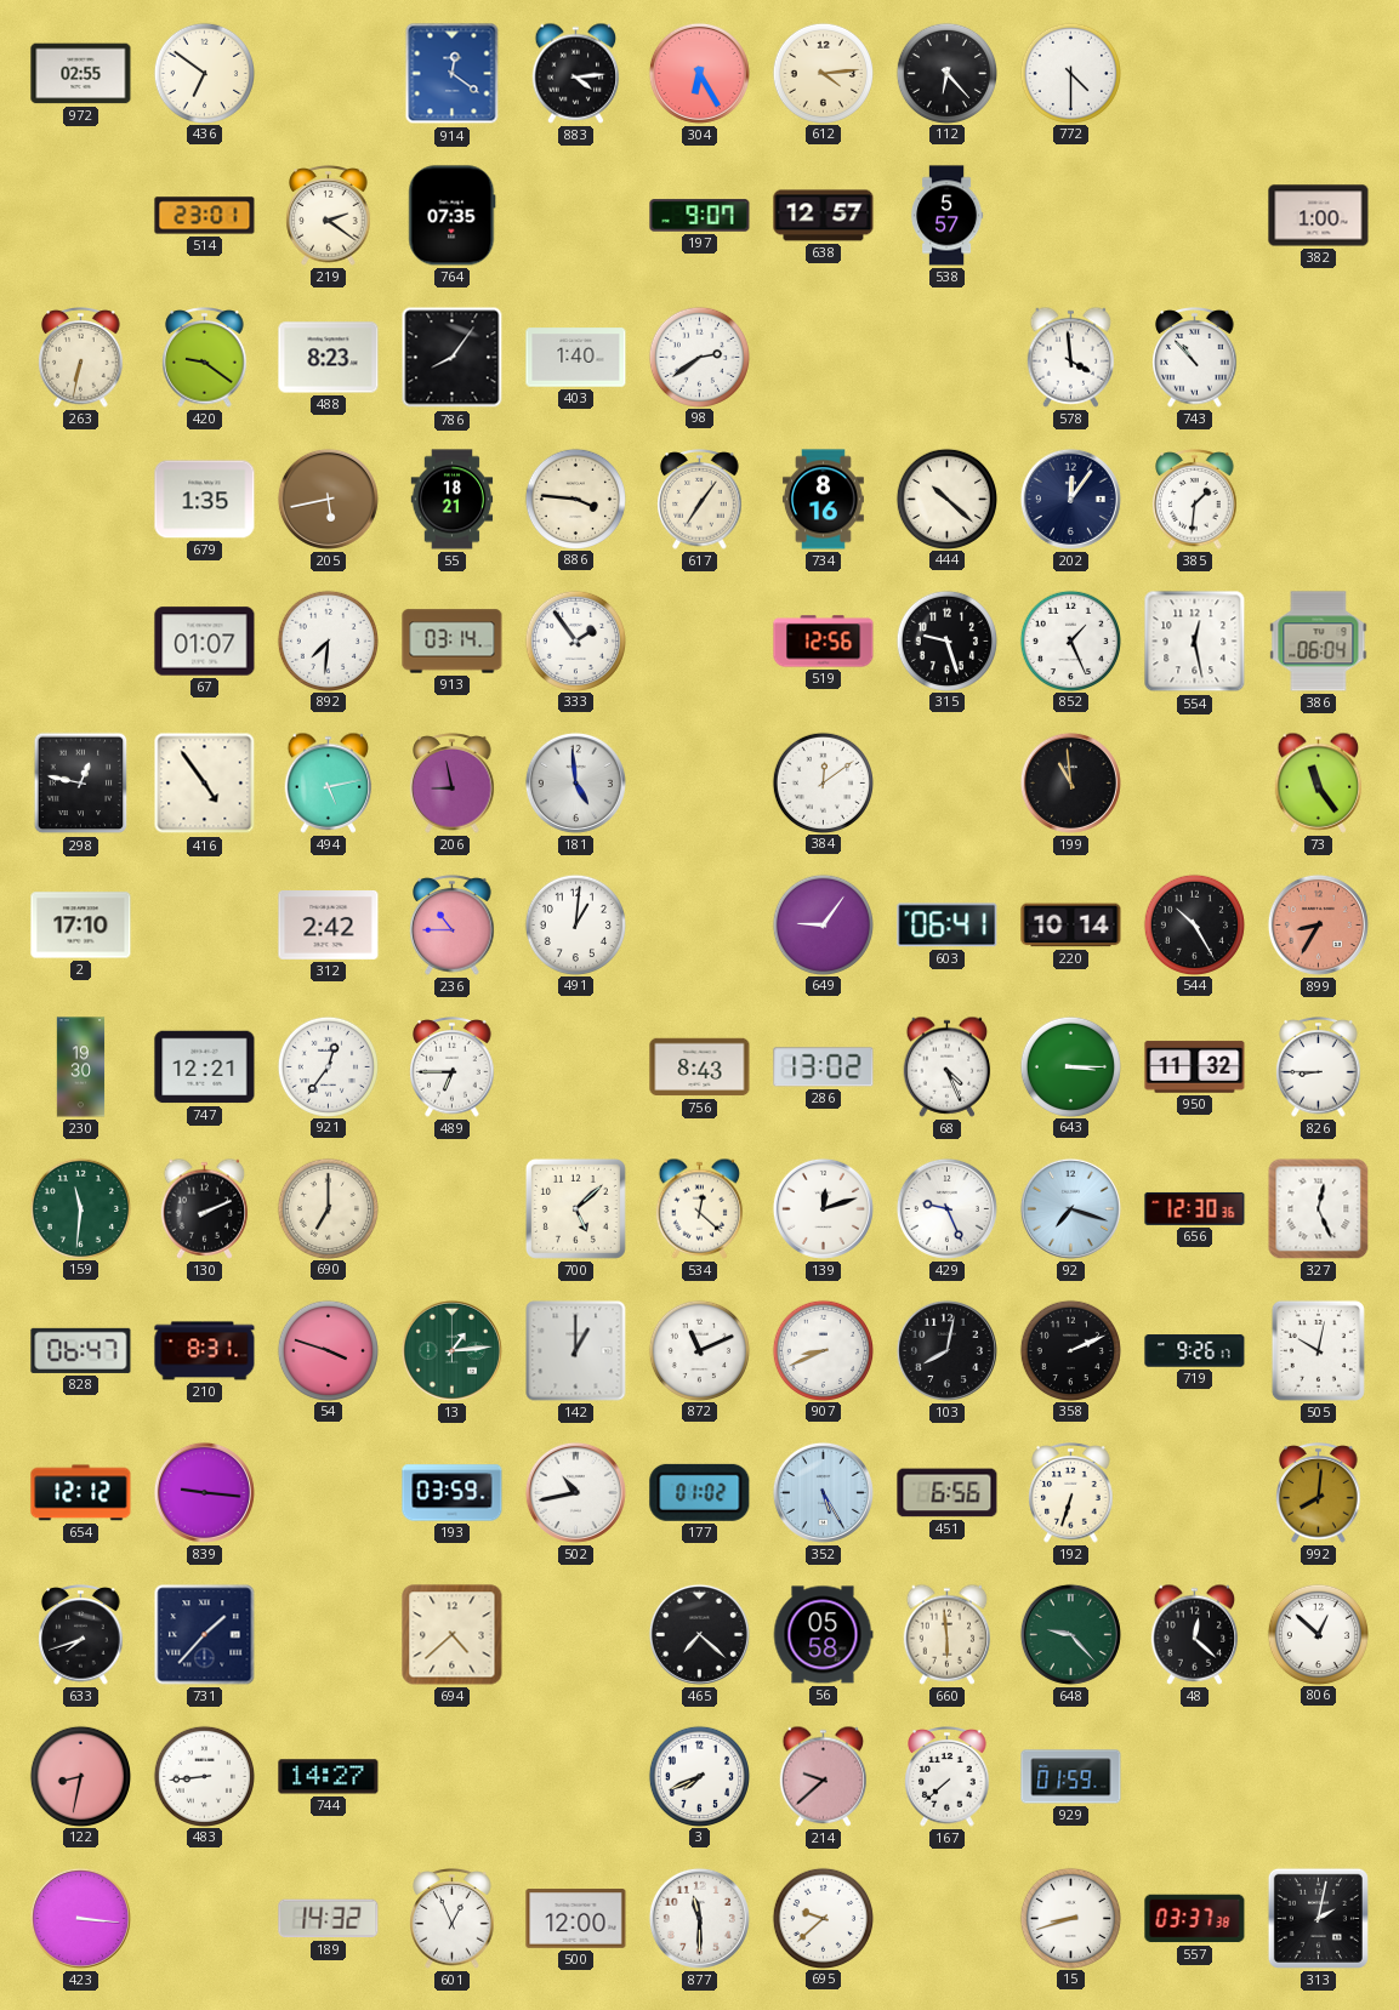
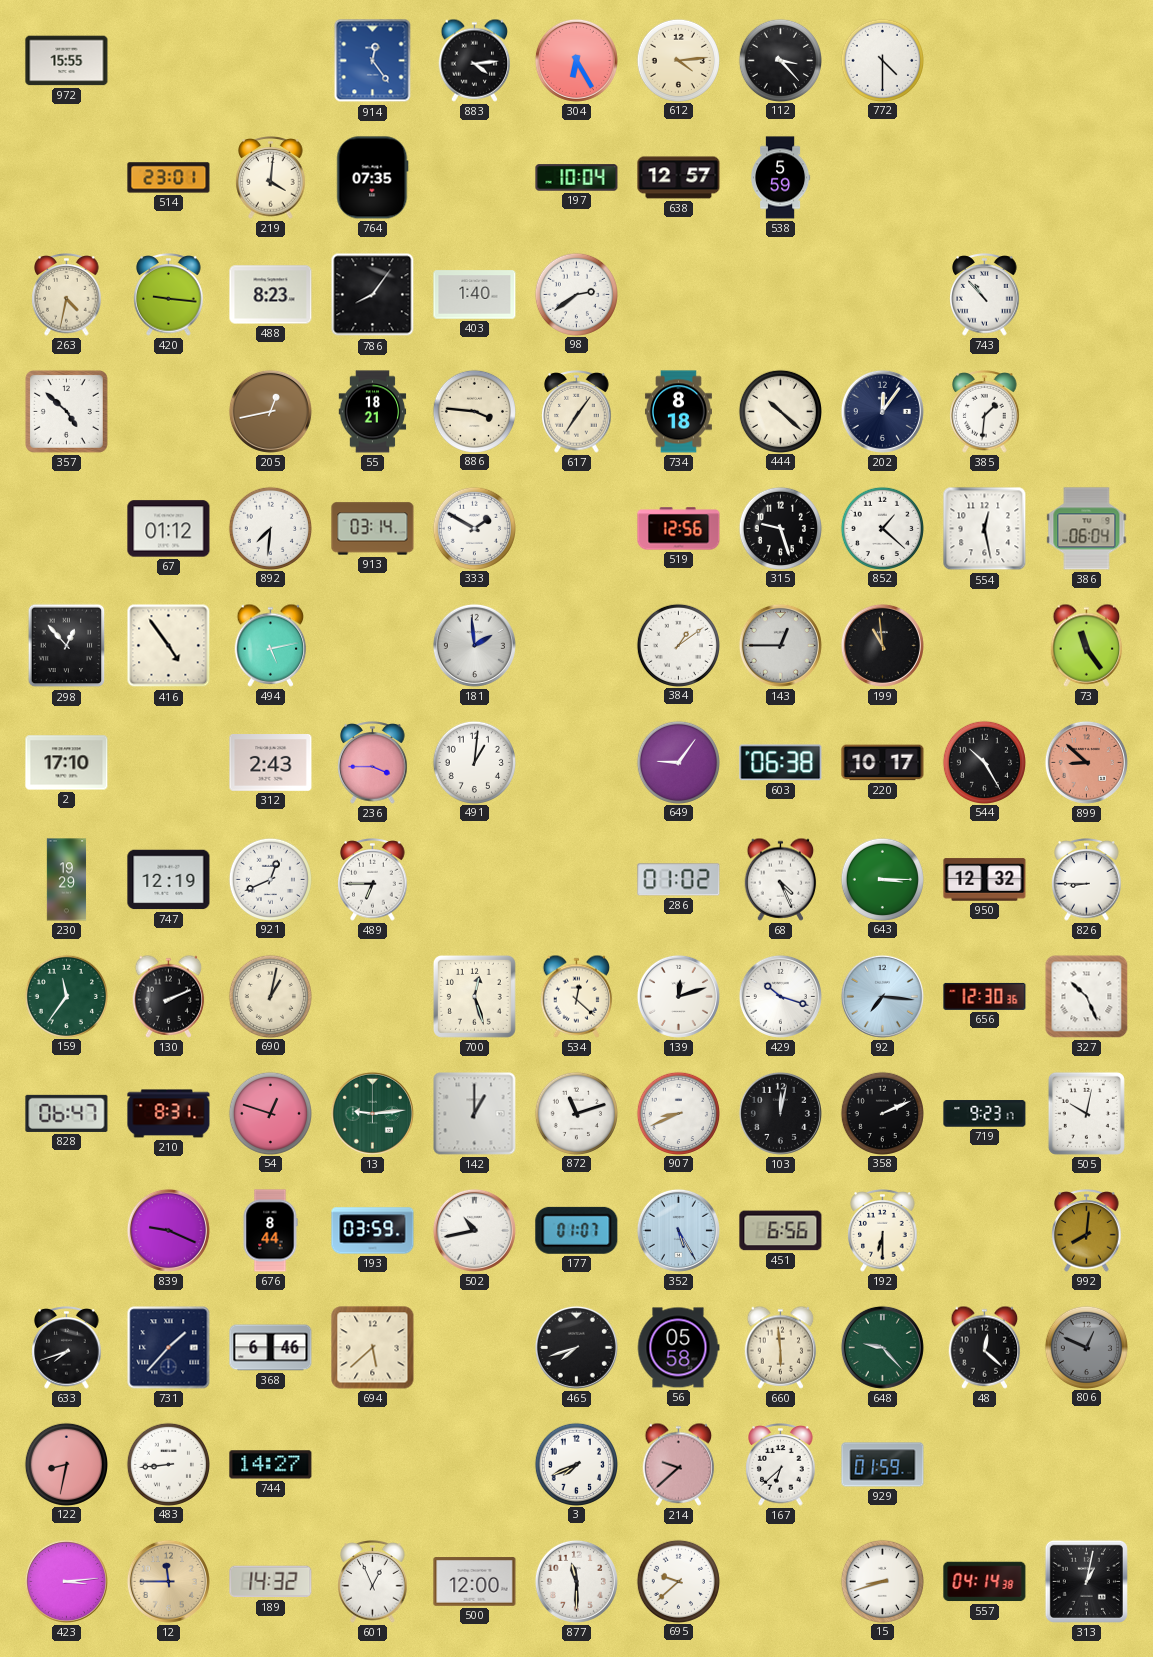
972: 02:55 -> 15:55 (67, 61)
436: 6:51 -> none (204, 73)
914: 12:21 -> 12:24 (373, 61)
112: 6:23 -> 3:23 (780, 60)
219: 2:21 -> 4:01 (271, 178)
197: 9:07 -> 10:04 (577, 178)
538: 5:57 -> 5:59 (780, 178)
382: 1:00 -> none (1319, 216)
263: 6:32 -> 4:32 (67, 295)
420: 9:21 -> 9:16 (169, 295)
578: 3:59 -> none (1071, 357)
357: none -> 4:52 (66, 411)
679: 1:35 -> none (205, 500)
205: 5:43 -> 12:43 (270, 411)
734: 8:16 -> 8:18 (679, 412)
67: 01:07 -> 01:12 (169, 529)
333: 1:54 -> 1:50 (474, 528)
852: 1:26 -> 1:22 (882, 528)
298: 12:47 -> 12:53 (67, 646)
206: 8:58 -> none (453, 784)
181: 4:59 -> 1:59 (474, 645)
384: 12:09 -> 1:09 (678, 645)
143: none -> 12:45 (780, 645)
312: 2:42 -> 2:43 (271, 763)
236: 10:45 -> 3:45 (373, 763)
603: 06:41 -> 06:38 (781, 763)
220: 10:14 -> 10:17 (883, 763)
899: 8:35 -> 8:52 (1086, 762)
230: 19:30 -> 19:29 (67, 880)
747: 12:21 -> 12:19 (169, 880)
921: 12:36 -> 12:41 (270, 879)
756: 8:43 -> none (700, 1067)
286: 13:02 -> 01:02 (679, 880)
950: 11:32 -> 12:32 (985, 880)
159: 11:31 -> 11:36 (66, 996)
690: 7:00 -> 1:02 (270, 996)
700: 5:08 -> 12:27 (474, 996)
429: 9:26 -> 10:18 (780, 996)
92: 7:18 -> 7:16 (882, 996)
327: 12:26 -> 10:26 (1087, 997)
54: 3:48 -> 12:48 (270, 1113)
13: 1:14 -> 9:14 (372, 1113)
872: 11:11 -> 11:12 (576, 1113)
103: 8:02 -> 12:02 (780, 1113)
719: 9:26 -> 9:23 (985, 1114)
654: 12:12 -> none (81, 1493)
839: 9:16 -> 9:19 (168, 1230)
676: none -> 8:44 (270, 1231)
177: 01:02 -> 01:07 (577, 1230)
192: 6:33 -> 6:30 (883, 1231)
368: none -> 6:46 (271, 1348)
694: 4:38 -> 5:38 (373, 1348)
465: 7:22 -> 7:42 (576, 1347)
806: 12:52 -> 12:49 (1086, 1347)
806 dial: white -> grey (1086, 1347)
167: 7:38 -> 6:38 (781, 1465)
423: 3:16 -> 3:14 (66, 1581)
12: none -> 11:45 (168, 1581)
557: 03:37 -> 04:14 (985, 1582)
313: 2:02 -> 1:02 (1086, 1581)
